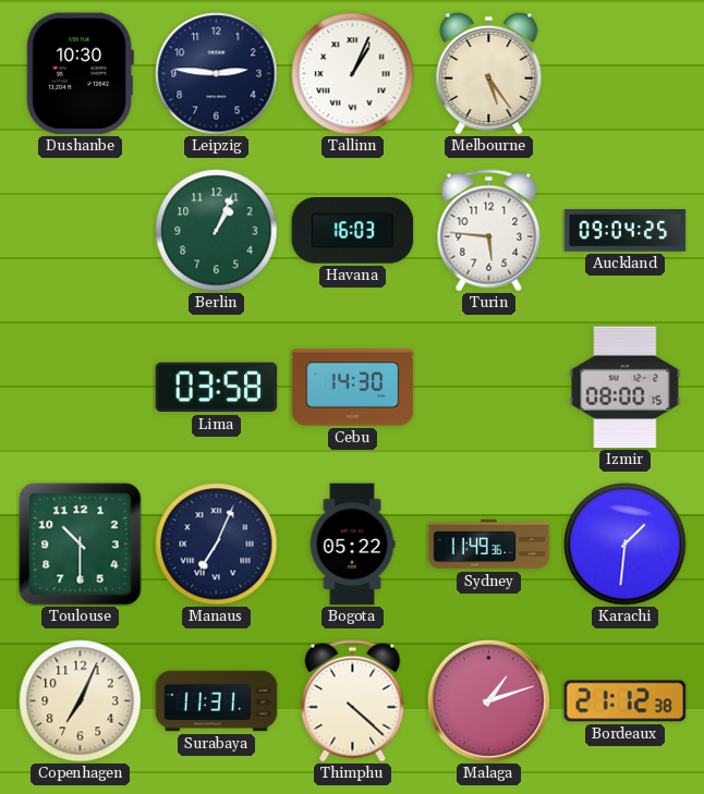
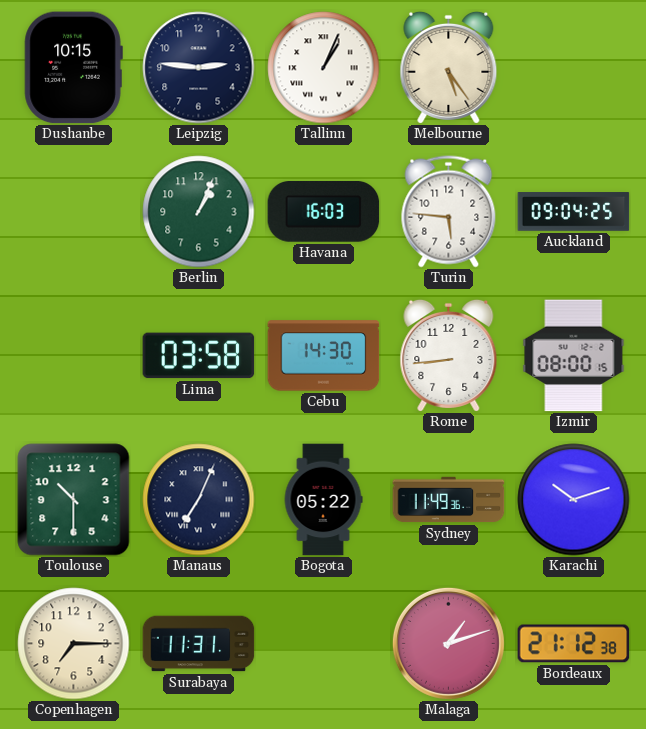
Dushanbe: 10:30 -> 10:15 (73, 68)
Rome: none -> 8:44 (449, 355)
Karachi: 1:31 -> 10:12 (574, 500)
Copenhagen: 7:04 -> 7:15 (74, 644)
Thimphu: 4:22 -> none (353, 701)
